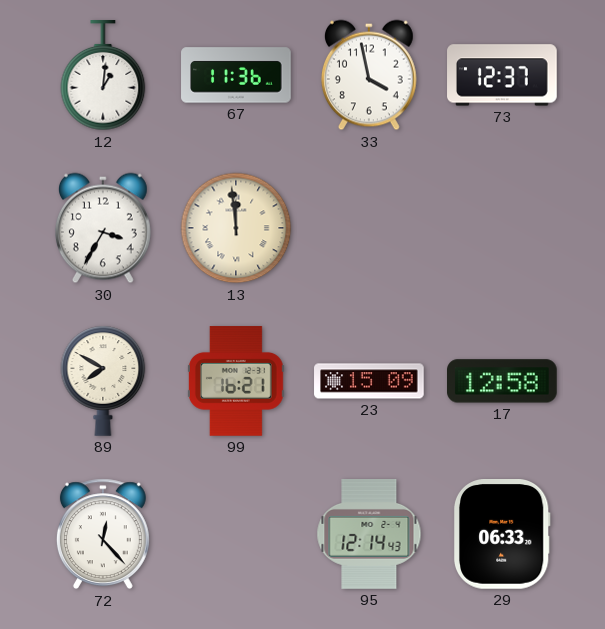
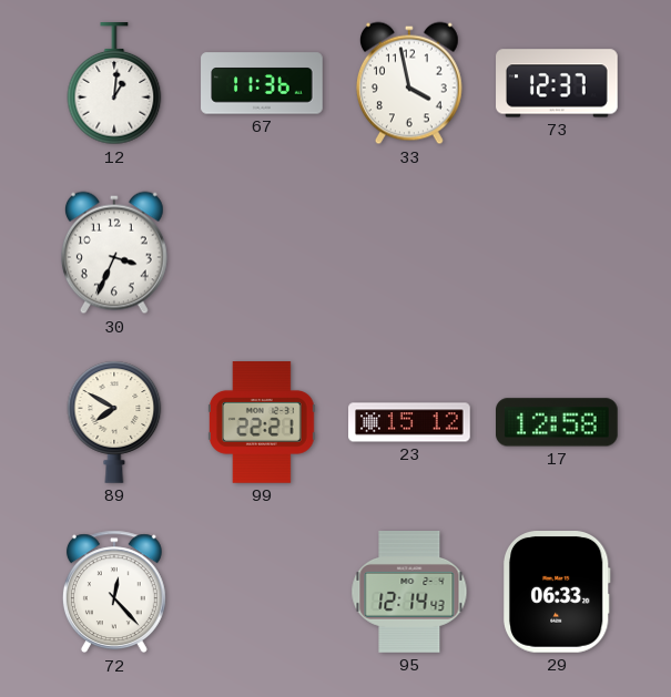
30: 3:35 -> 3:34 (114, 253)
13: 11:59 -> none (236, 228)
99: 16:21 -> 22:21 (263, 422)
23: 15:09 -> 15:12 (409, 422)
